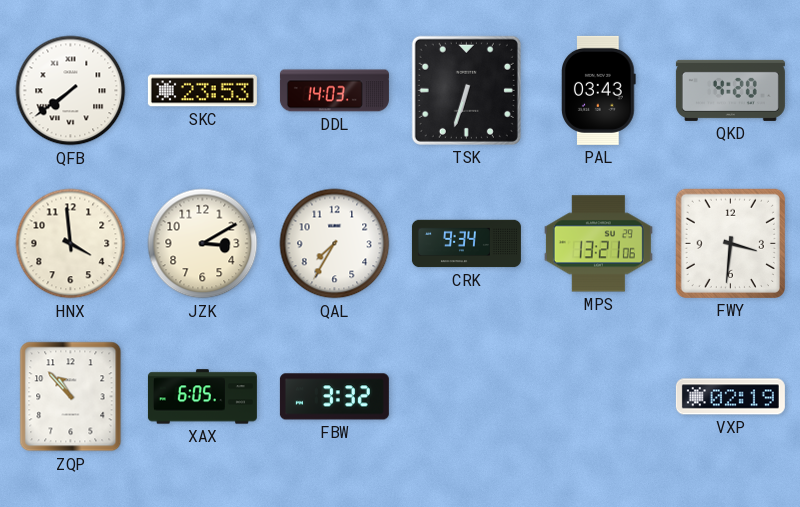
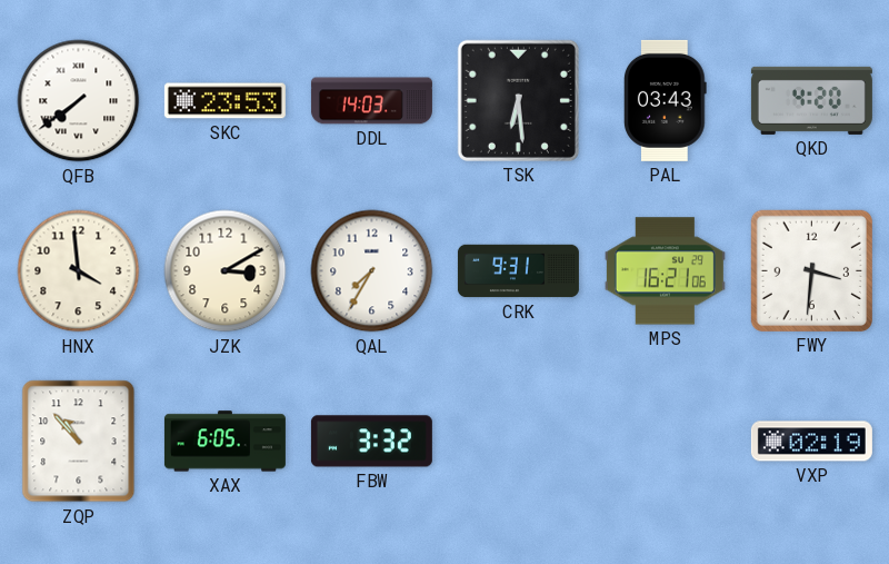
TSK: 6:33 -> 6:29 (518, 100)
CRK: 9:34 -> 9:31 (518, 271)
MPS: 13:21 -> 16:21 (665, 271)
